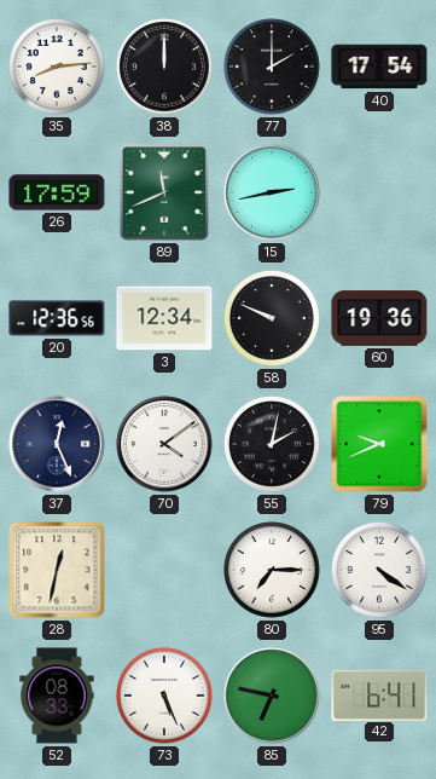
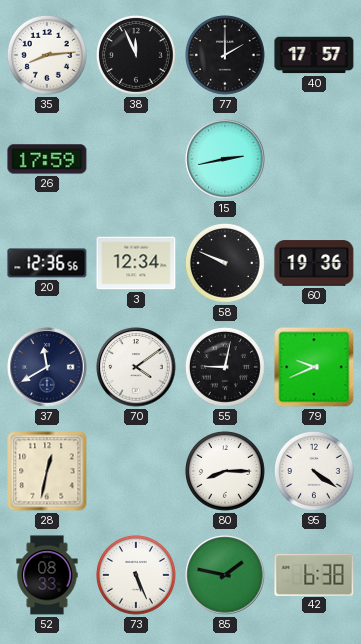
38: 12:00 -> 11:56 (137, 56)
40: 17:54 -> 17:57 (314, 55)
89: 11:41 -> none (164, 192)
37: 12:26 -> 11:40 (47, 367)
55: 2:02 -> 9:02 (226, 368)
80: 7:15 -> 8:15 (226, 472)
85: 6:47 -> 1:47 (225, 575)
42: 6:41 -> 6:38 (314, 574)
